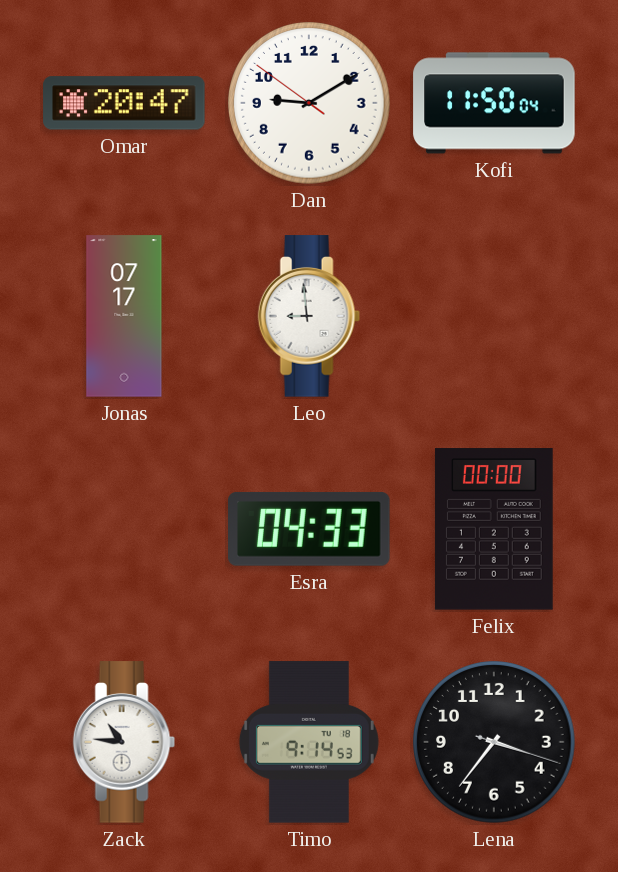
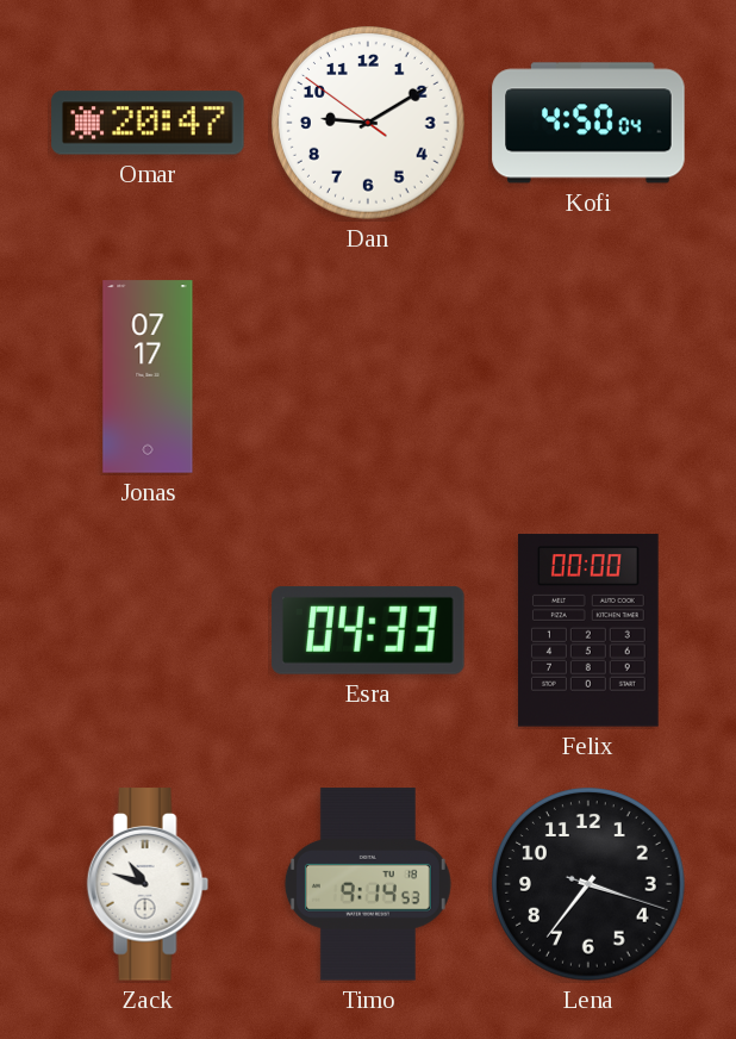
Kofi: 11:50 -> 4:50 (588, 123)
Leo: 8:59 -> none (309, 316)
Zack: 10:46 -> 10:48 (148, 884)
